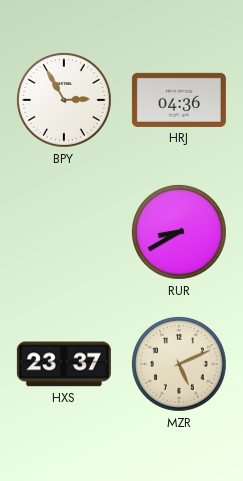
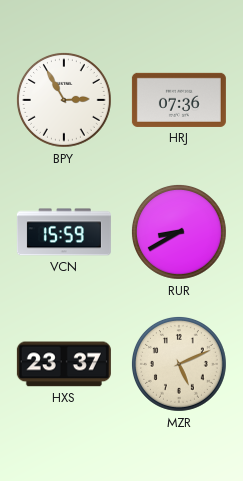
HRJ: 04:36 -> 07:36 (179, 100)
VCN: none -> 15:59 (64, 232)
